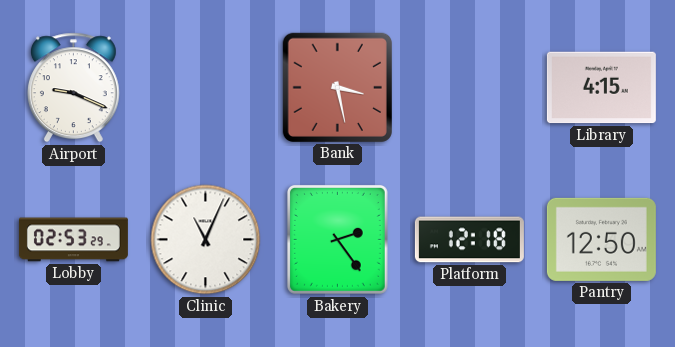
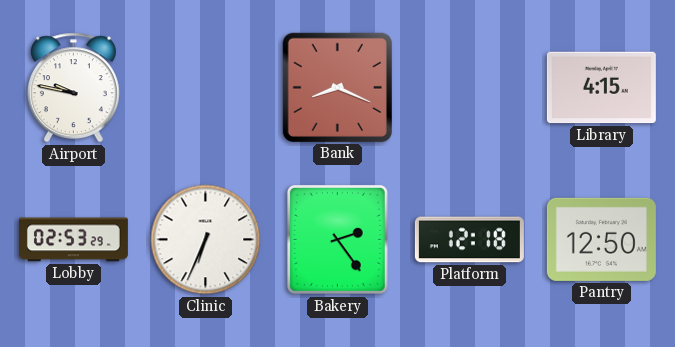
Airport: 9:19 -> 9:47 (73, 88)
Bank: 3:28 -> 8:19 (337, 87)
Clinic: 11:04 -> 6:34 (206, 240)
